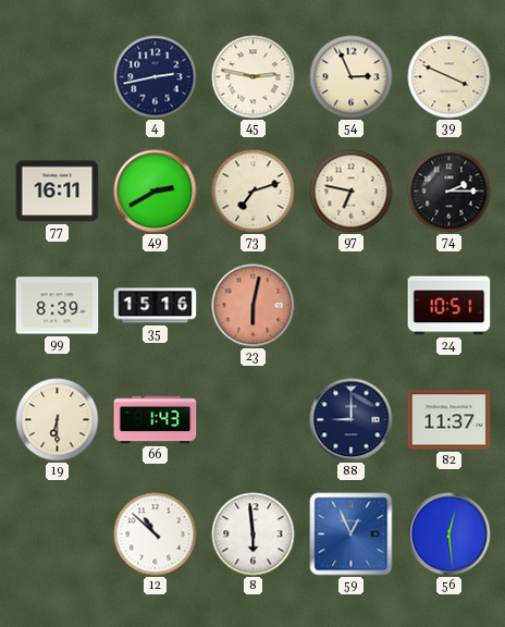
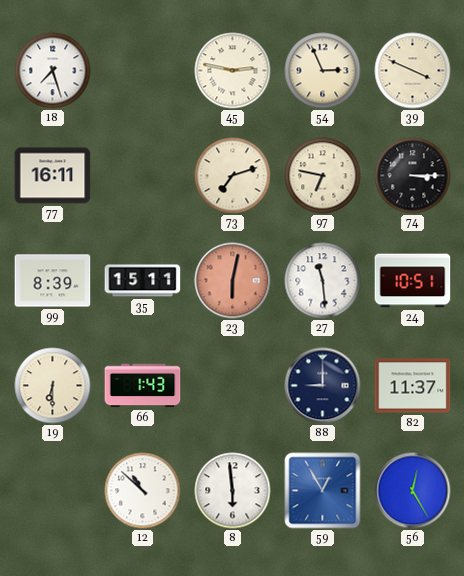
18: none -> 7:27 (53, 71)
4: 2:43 -> none (156, 77)
49: 2:40 -> none (156, 192)
74: 2:15 -> 3:15 (413, 176)
35: 15:16 -> 15:11 (143, 281)
27: none -> 11:29 (323, 281)
59: 12:56 -> 12:55 (323, 491)
56: 12:29 -> 12:25 (413, 491)
